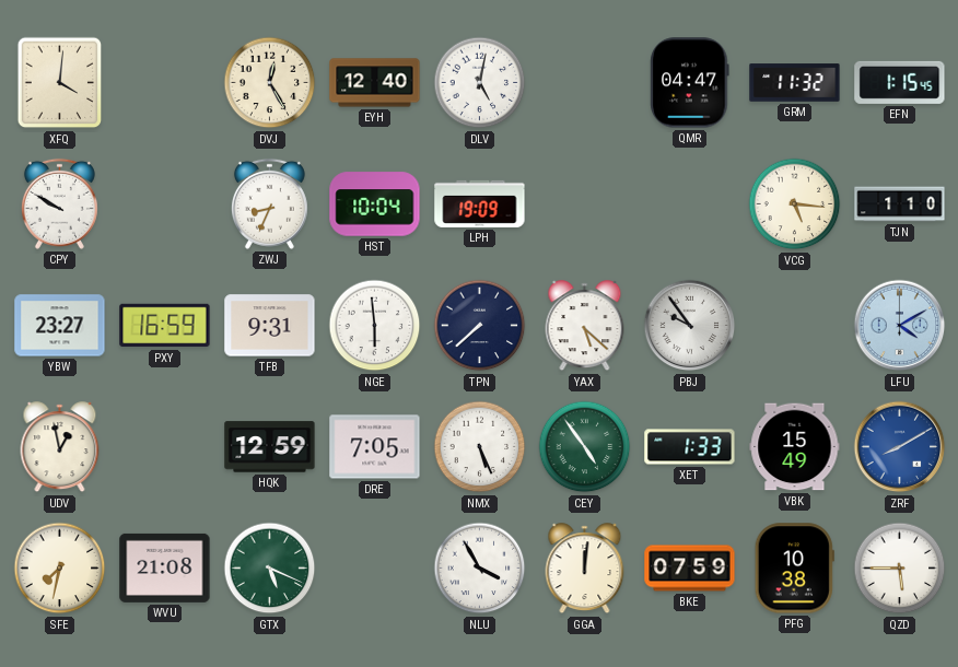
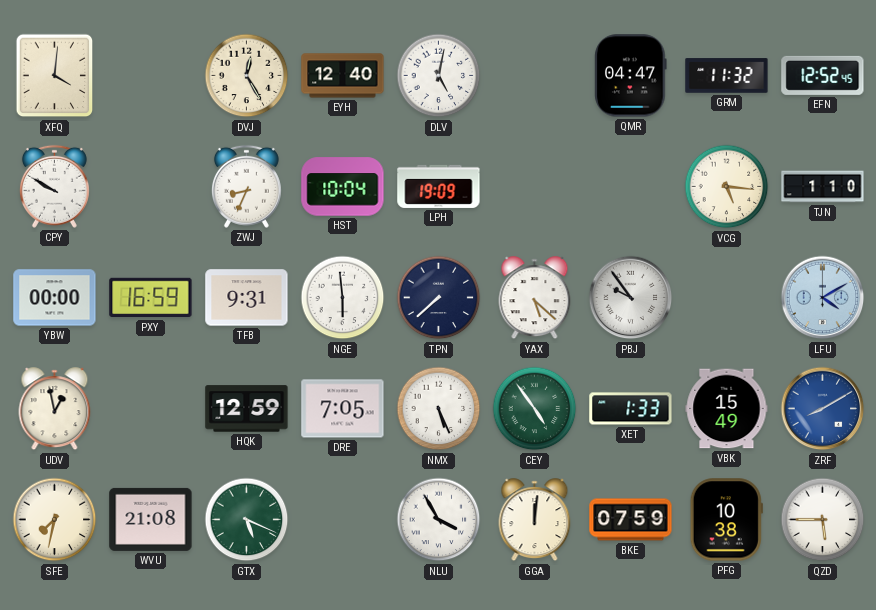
EFN: 1:15 -> 12:52 (823, 75)
YBW: 23:27 -> 00:00 (55, 298)
